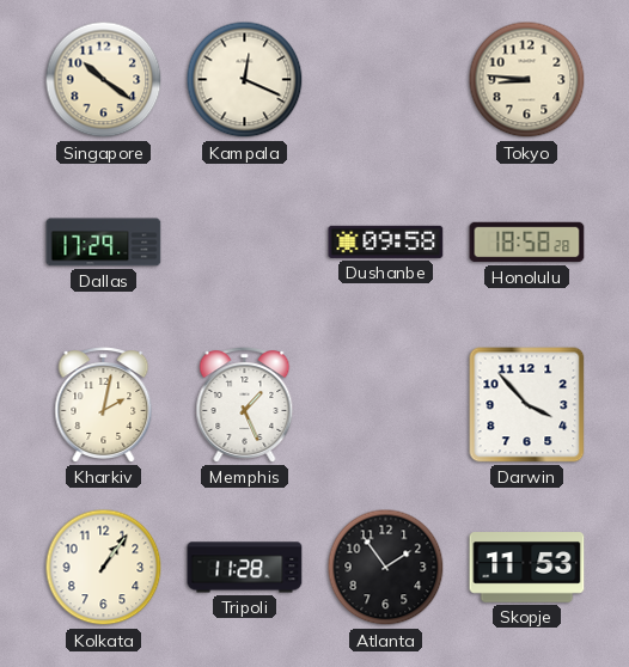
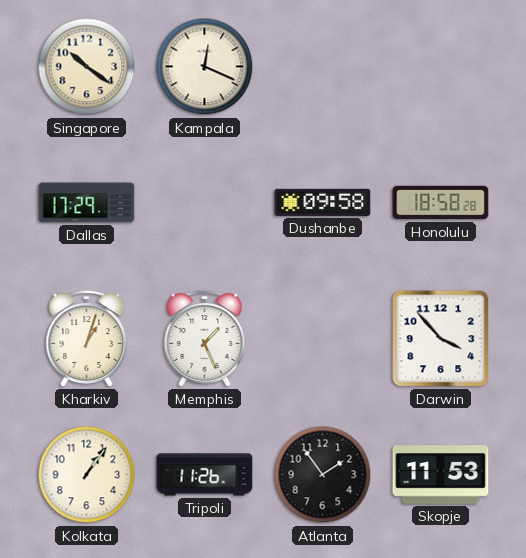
Tokyo: 8:46 -> none (527, 80)
Kharkiv: 2:02 -> 1:03 (87, 339)
Tripoli: 11:28 -> 11:26 (205, 475)
